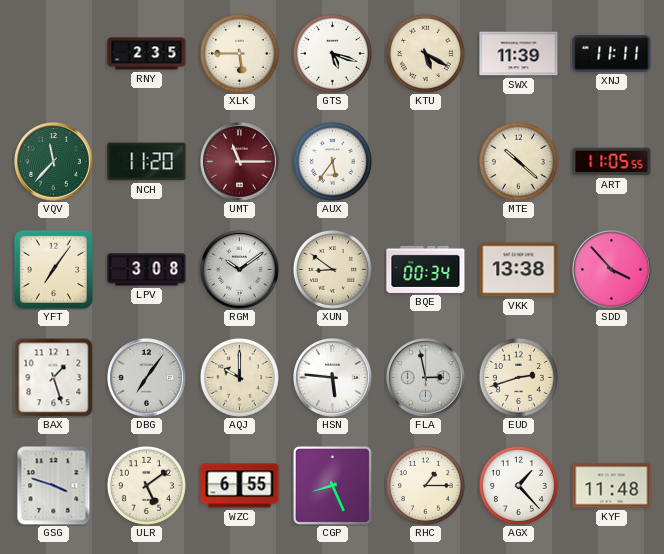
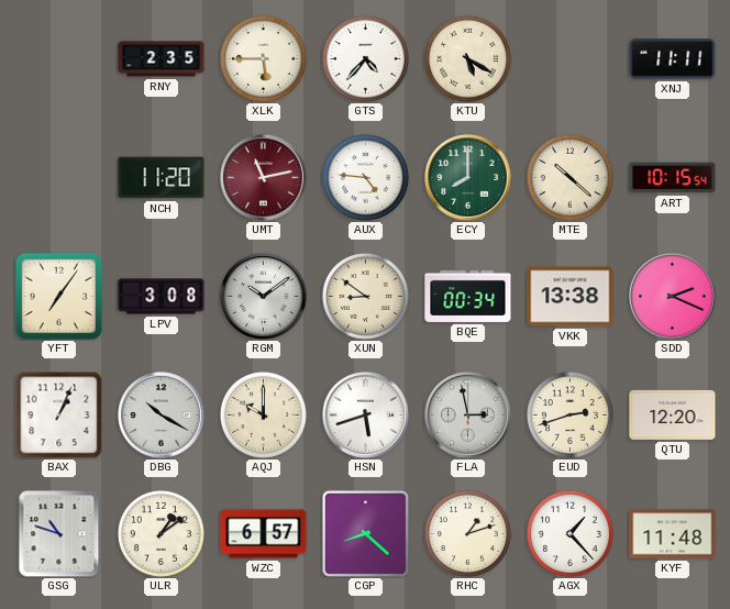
GTS: 5:18 -> 4:37 (365, 58)
SWX: 11:39 -> none (519, 54)
VQV: 11:37 -> none (54, 162)
UMT: 11:15 -> 11:13 (264, 178)
AUX: 5:36 -> 4:46 (365, 177)
ECY: none -> 8:00 (468, 178)
ART: 11:05 -> 10:15 (673, 178)
SDD: 3:53 -> 2:19 (673, 297)
BAX: 1:27 -> 1:04 (58, 414)
DBG: 7:06 -> 10:20 (162, 416)
HSN: 5:46 -> 5:42 (366, 416)
QTU: none -> 12:20 (673, 414)
GSG: 3:48 -> 10:48 (59, 533)
ULR: 5:09 -> 1:09 (161, 533)
WZC: 6:55 -> 6:57 (264, 534)
CGP: 8:26 -> 8:22 (365, 533)
RHC: 1:15 -> 1:12 (467, 533)
